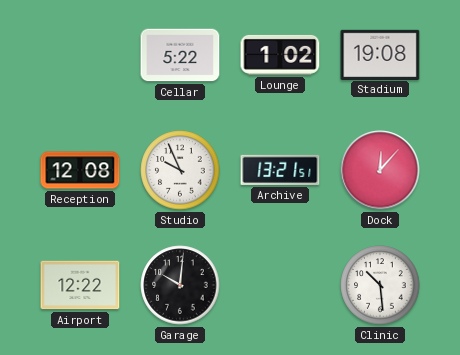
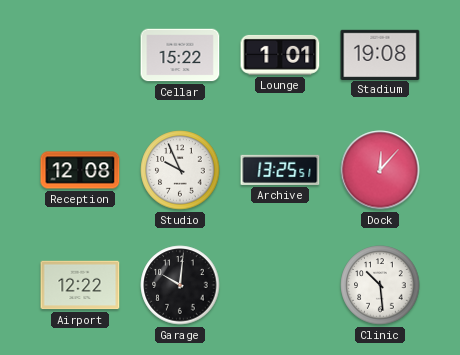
Cellar: 5:22 -> 15:22 (180, 55)
Lounge: 1:02 -> 1:01 (280, 55)
Archive: 13:21 -> 13:25 (280, 170)
